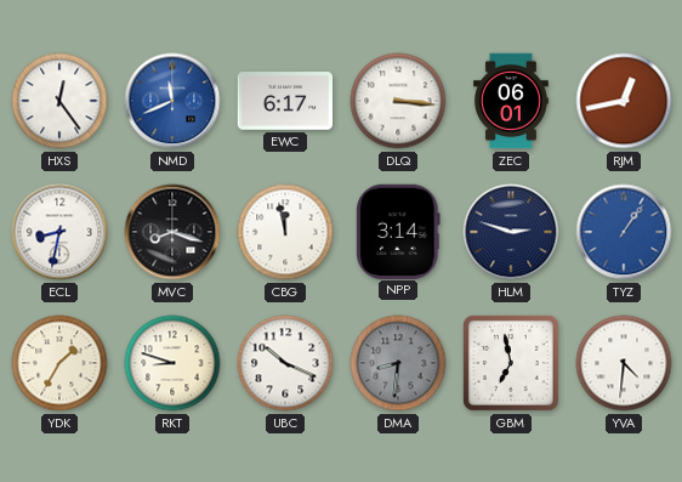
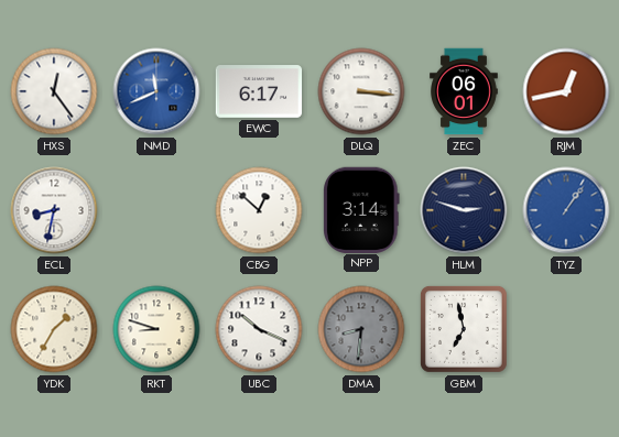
MVC: 8:18 -> none (172, 232)
CBG: 11:58 -> 12:52 (259, 210)
YVA: 4:31 -> none (624, 363)
